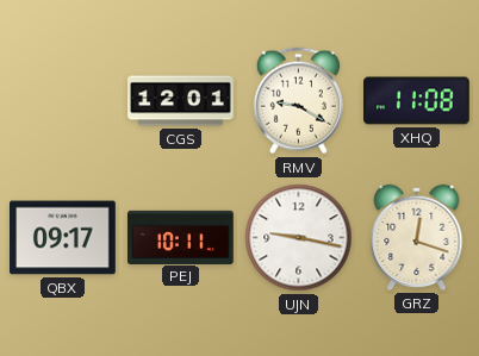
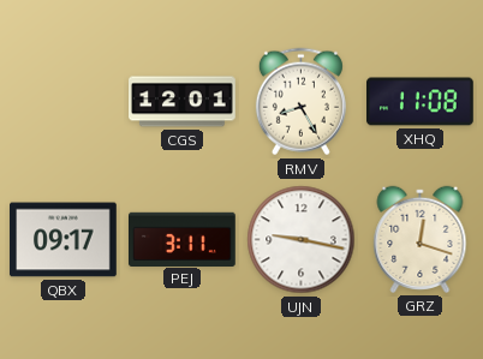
RMV: 9:20 -> 8:25 (300, 102)
PEJ: 10:11 -> 3:11 (183, 239)
